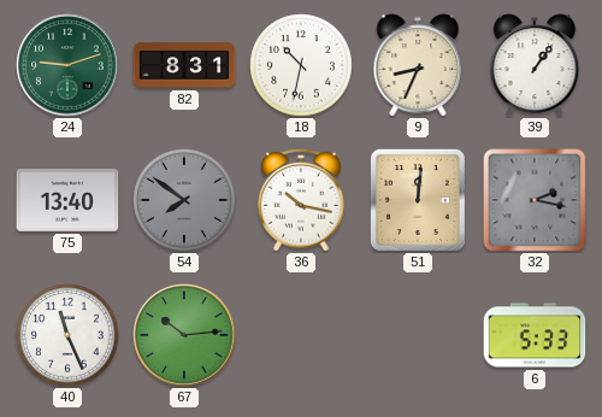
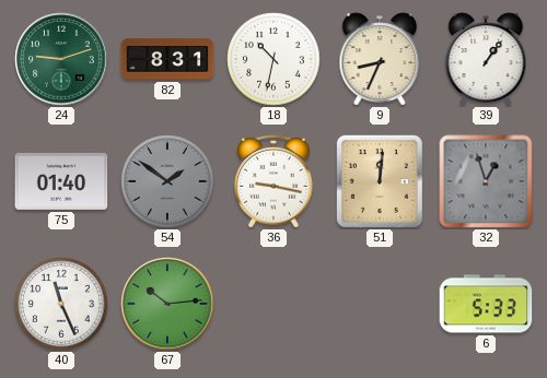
75: 13:40 -> 01:40 (61, 181)
54: 7:51 -> 1:51 (167, 181)
36: 10:17 -> 9:17 (273, 181)
32: 2:17 -> 12:57 (486, 181)
